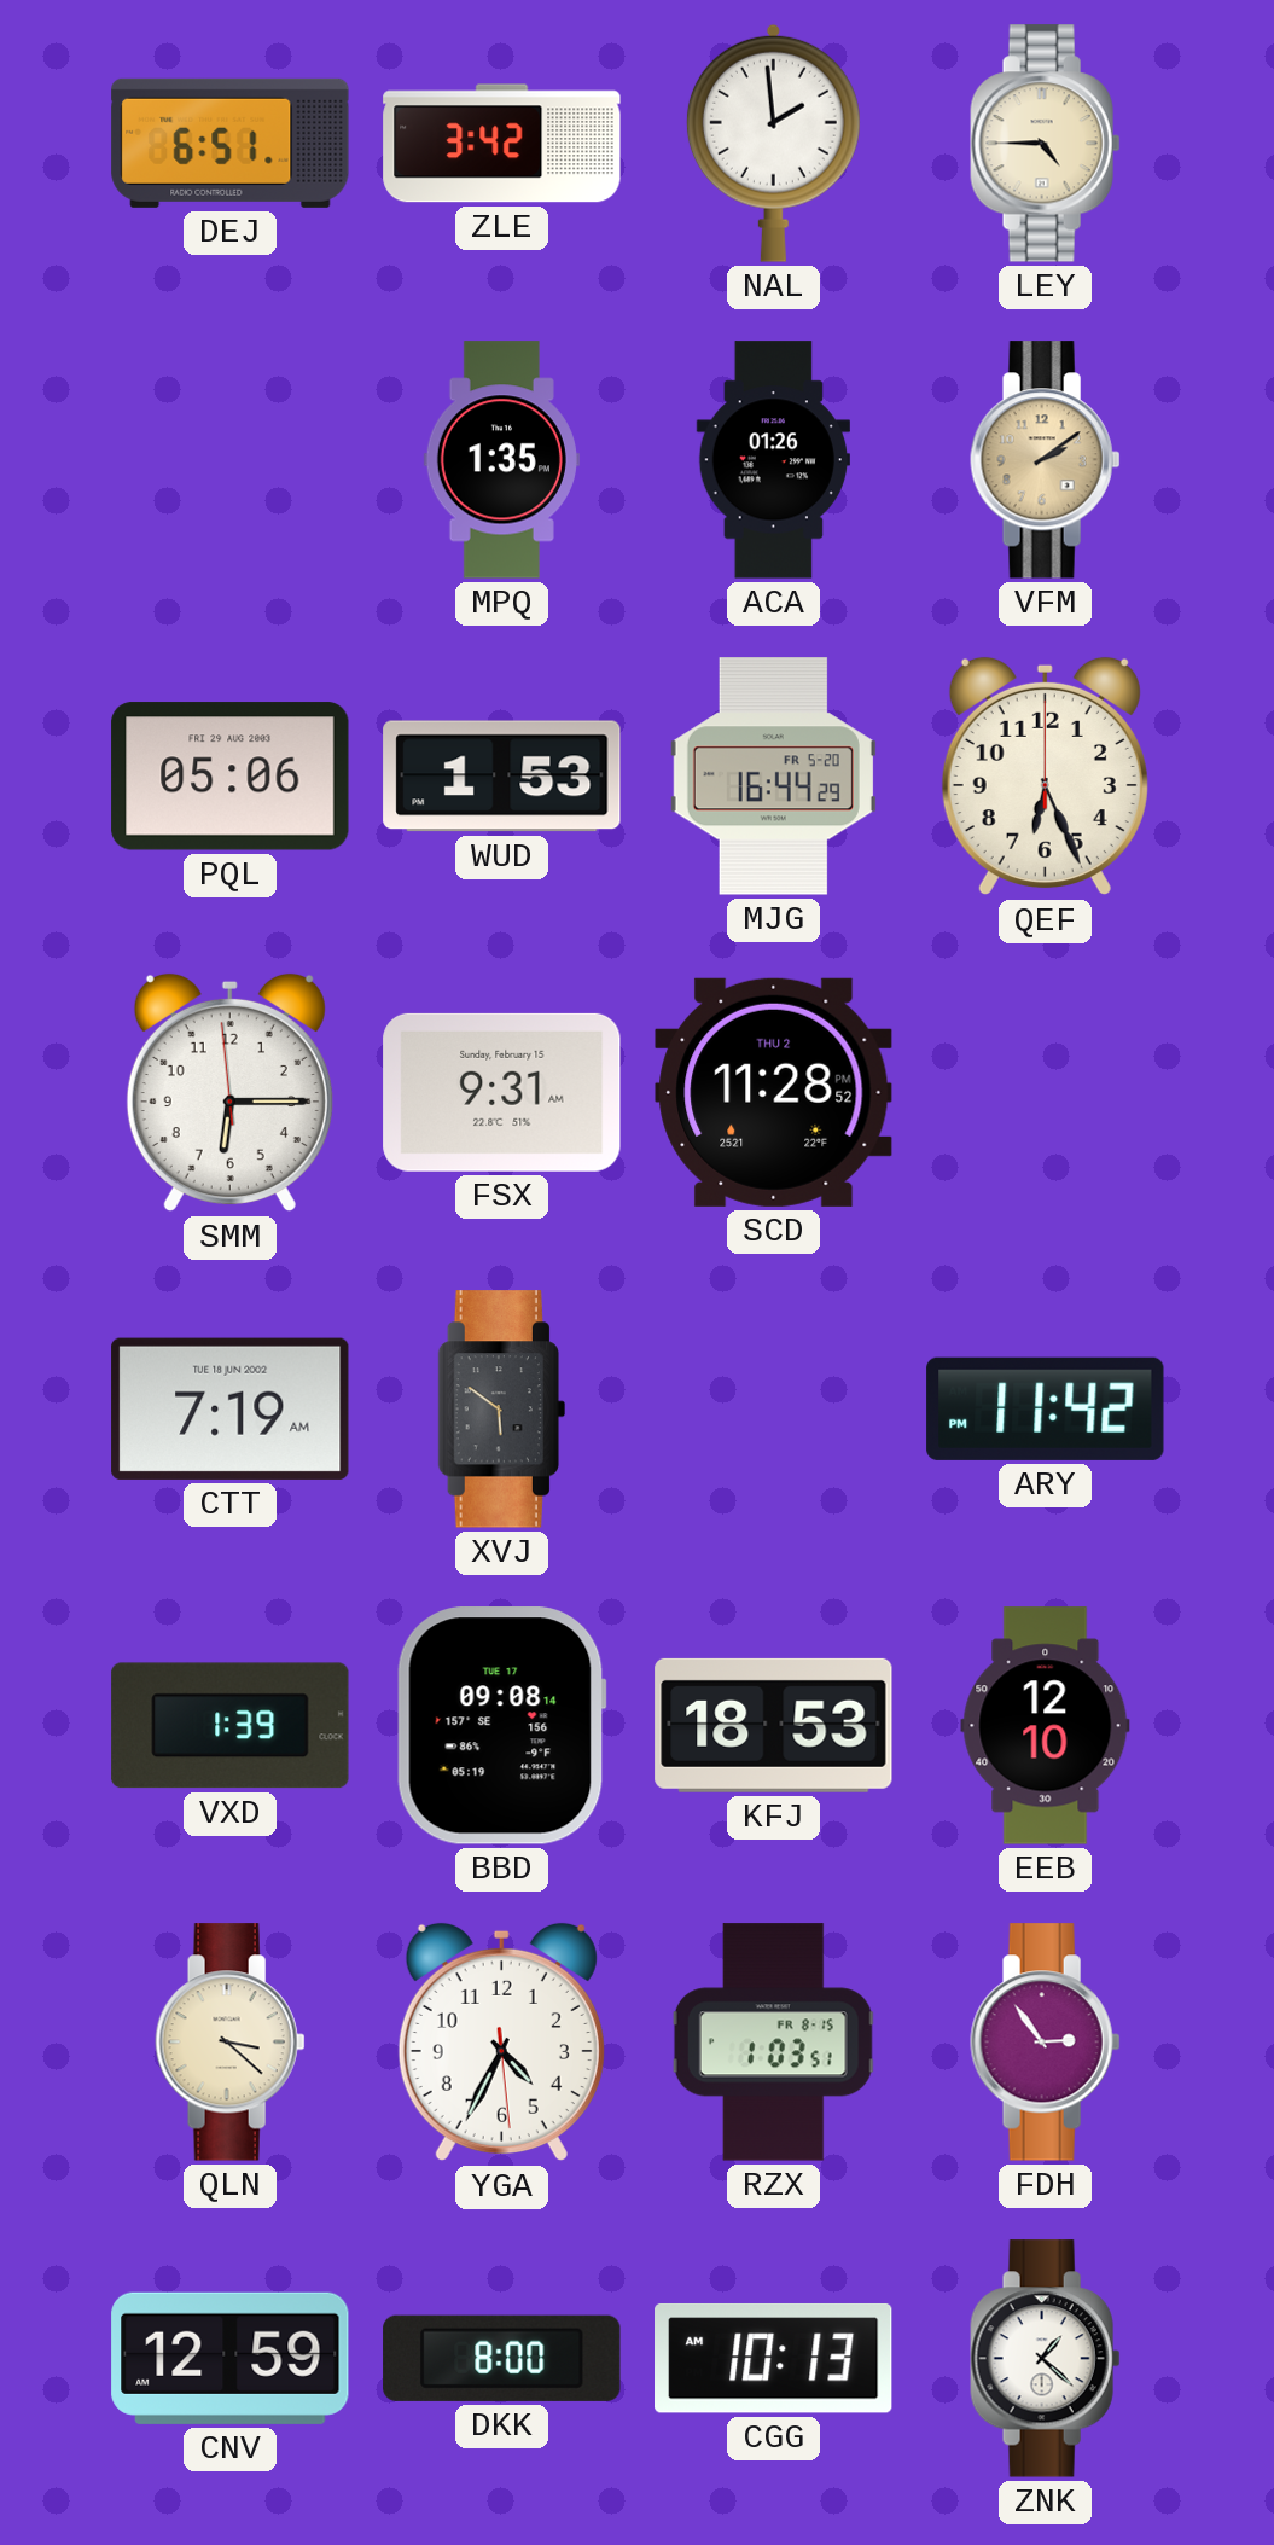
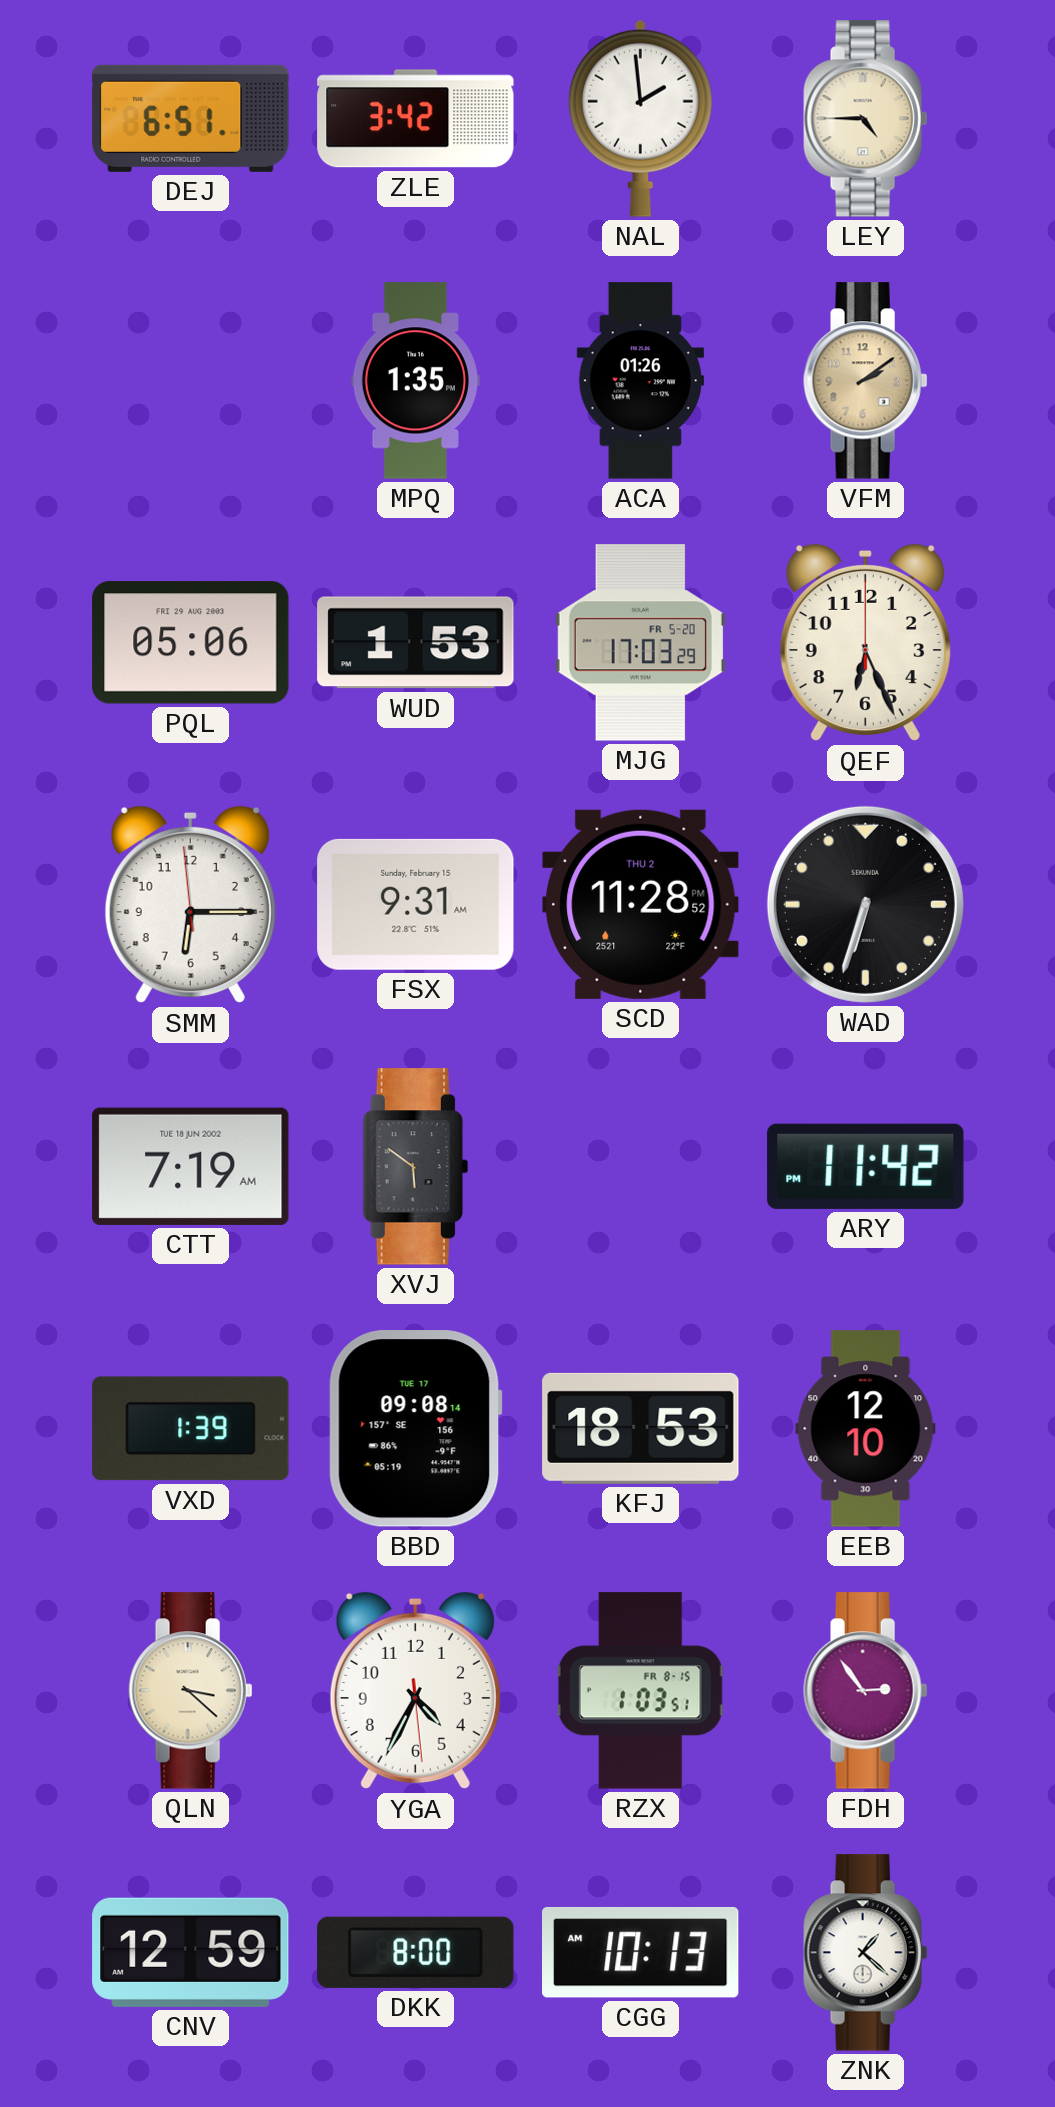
MJG: 16:44 -> 17:03 (640, 643)
WAD: none -> 6:33 (865, 904)
